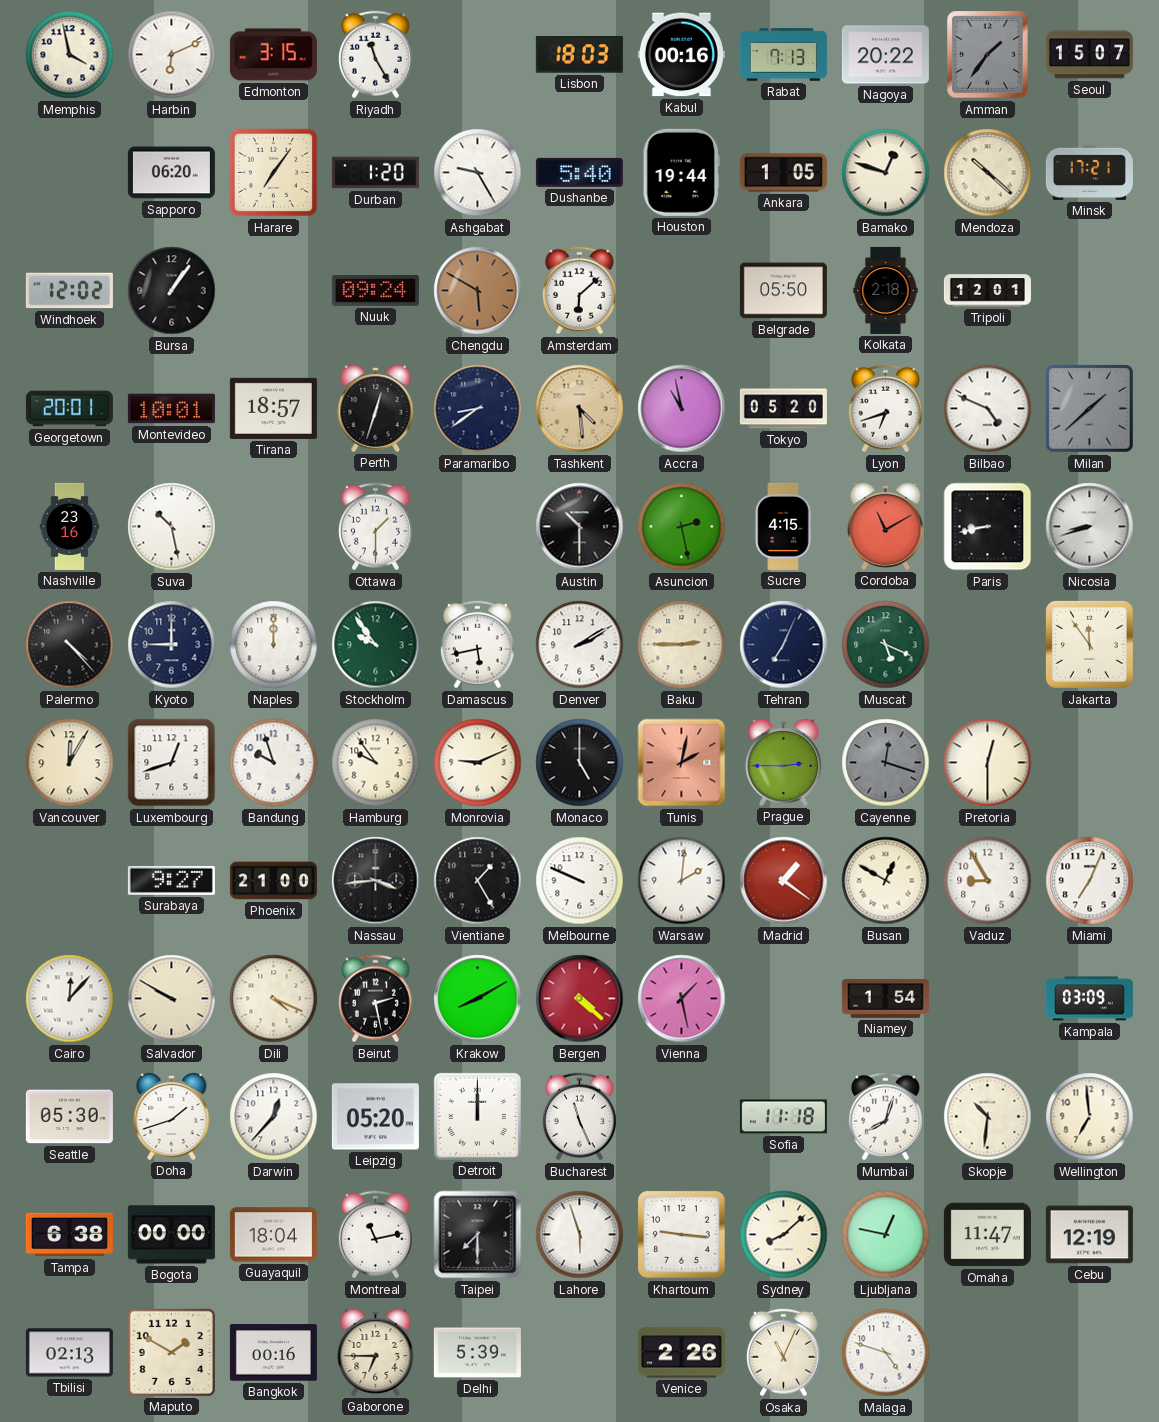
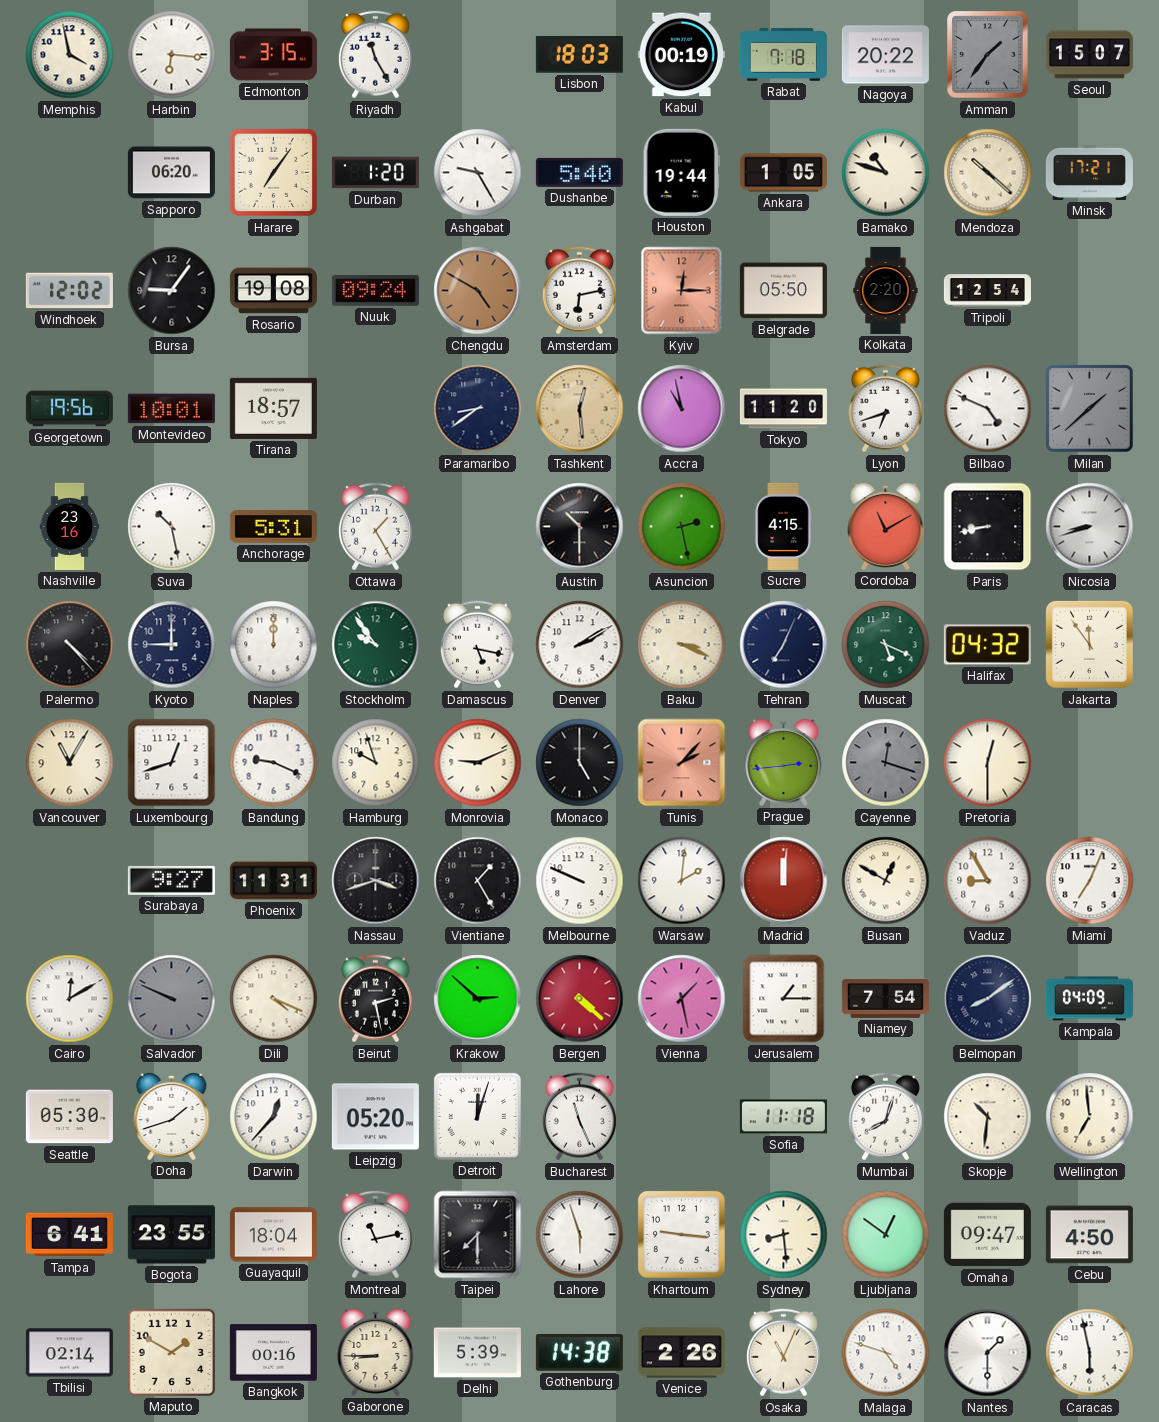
Harbin: 6:11 -> 6:16 (172, 55)
Kabul: 00:16 -> 00:19 (681, 55)
Rabat: 7:13 -> 7:18 (783, 55)
Bamako: 12:48 -> 10:48 (886, 173)
Bursa: 1:06 -> 9:06 (172, 291)
Rosario: none -> 19:08 (273, 291)
Chengdu: 5:50 -> 4:50 (478, 291)
Amsterdam: 6:08 -> 6:13 (579, 291)
Kyiv: none -> 12:15 (682, 291)
Kolkata: 2:18 -> 2:20 (886, 290)
Tripoli: 12:01 -> 12:54 (987, 291)
Georgetown: 20:01 -> 19:56 (69, 409)
Perth: 12:33 -> none (376, 408)
Tashkent: 4:29 -> 12:29 (580, 409)
Tokyo: 05:20 -> 11:20 (783, 409)
Anchorage: none -> 5:31 (273, 527)
Ottawa: 1:30 -> 1:25 (375, 527)
Damascus: 5:43 -> 5:17 (477, 645)
Baku: 2:45 -> 3:19 (682, 645)
Halifax: none -> 04:32 (987, 645)
Vancouver: 12:05 -> 11:05 (70, 763)
Bandung: 9:57 -> 9:19 (274, 763)
Hamburg: 9:54 -> 9:57 (376, 763)
Tunis: 2:02 -> 2:07 (682, 763)
Prague: 2:45 -> 2:44 (784, 762)
Phoenix: 21:00 -> 11:31 (273, 881)
Nassau: 3:44 -> 3:42 (376, 881)
Madrid: 1:21 -> 12:01 (784, 881)
Cairo: 12:07 -> 12:10 (70, 999)
Salvador: 9:50 -> 9:49 (172, 999)
Salvador dial: cream -> grey (172, 999)
Krakow: 8:10 -> 2:52 (478, 999)
Jerusalem: none -> 1:15 (784, 999)
Niamey: 1:54 -> 7:54 (885, 999)
Belmopan: none -> 8:09 (988, 999)
Kampala: 03:09 -> 04:09 (1089, 999)
Detroit: 12:00 -> 12:03 (477, 1116)
Tampa: 6:38 -> 6:41 (69, 1235)
Bogota: 00:00 -> 23:55 (171, 1235)
Sydney: 8:08 -> 8:29 (784, 1235)
Ljubljana: 12:47 -> 12:51 (886, 1235)
Omaha: 11:47 -> 09:47 (987, 1235)
Cebu: 12:19 -> 4:50 (1089, 1235)
Tbilisi: 02:13 -> 02:14 (69, 1353)
Gaborone: 6:45 -> 8:45 (376, 1352)
Gothenburg: none -> 14:38 (579, 1352)
Nantes: none -> 1:30 (988, 1353)
Caracas: none -> 5:58 (1090, 1353)
